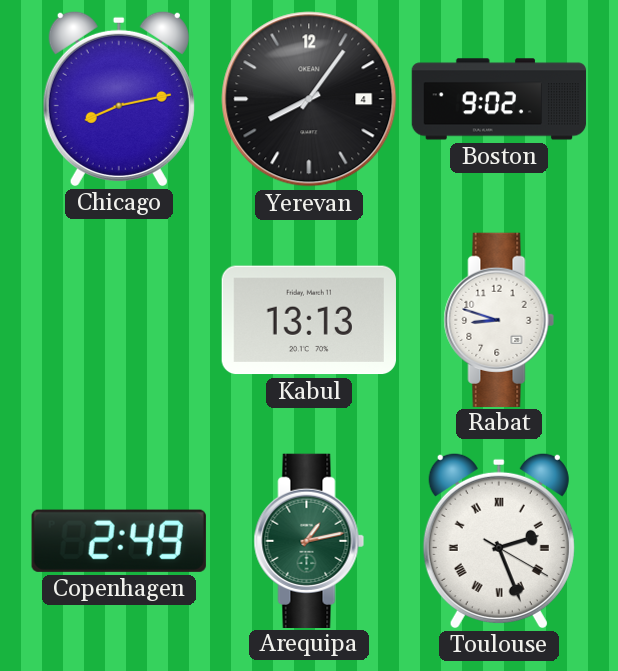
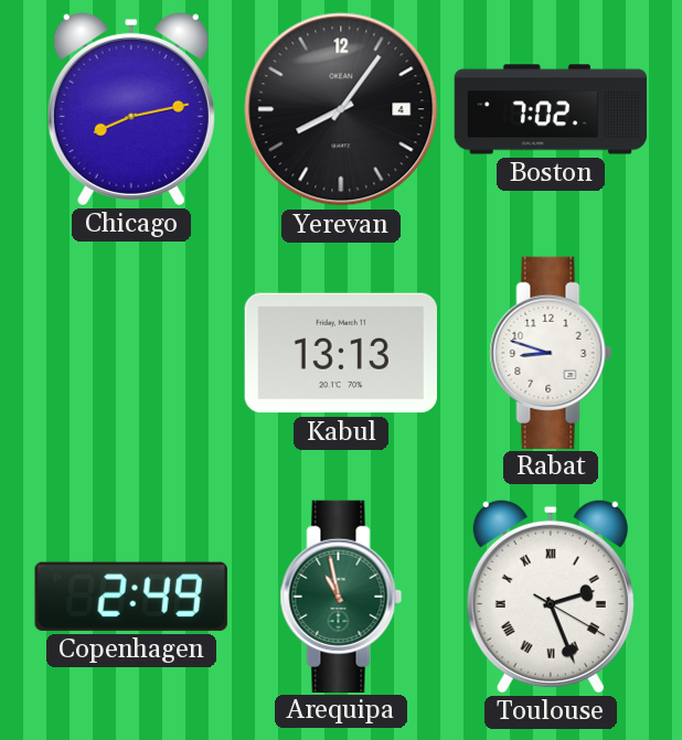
Boston: 9:02 -> 7:02 (551, 109)
Arequipa: 1:13 -> 10:58 (341, 596)
